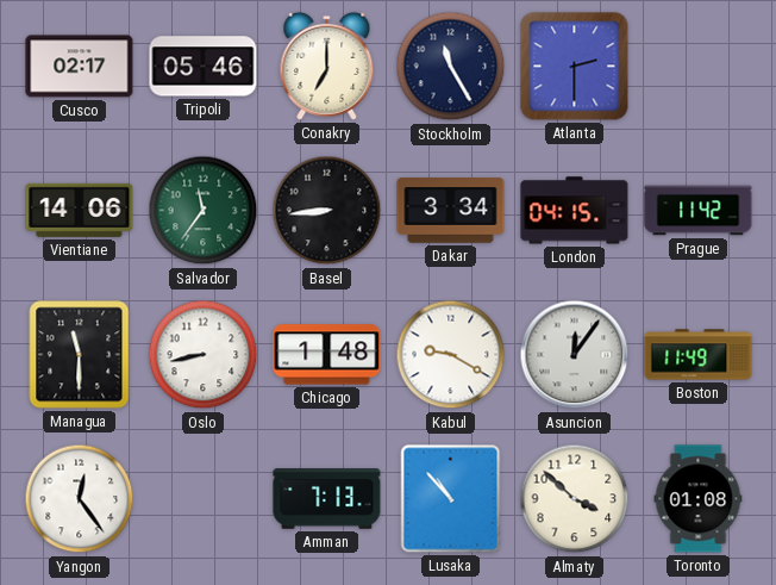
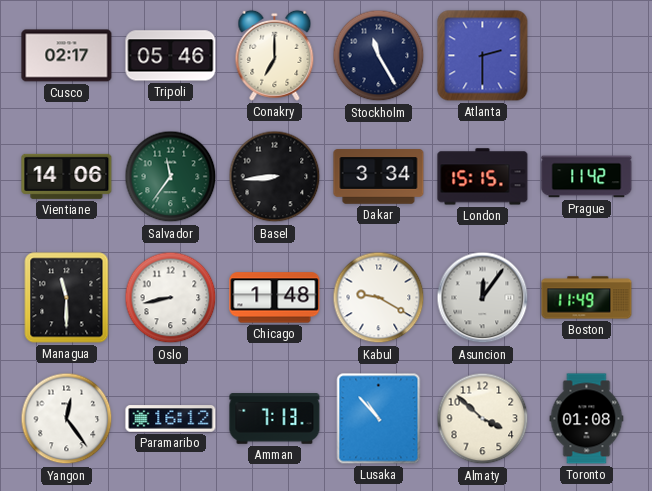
London: 04:15 -> 15:15 (483, 177)
Paramaribo: none -> 16:12 (171, 419)
